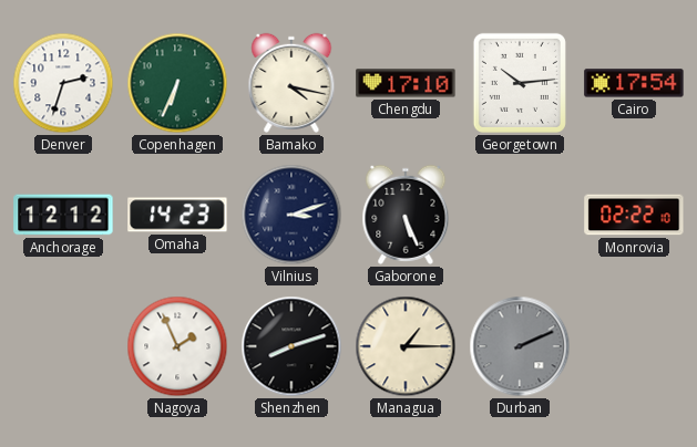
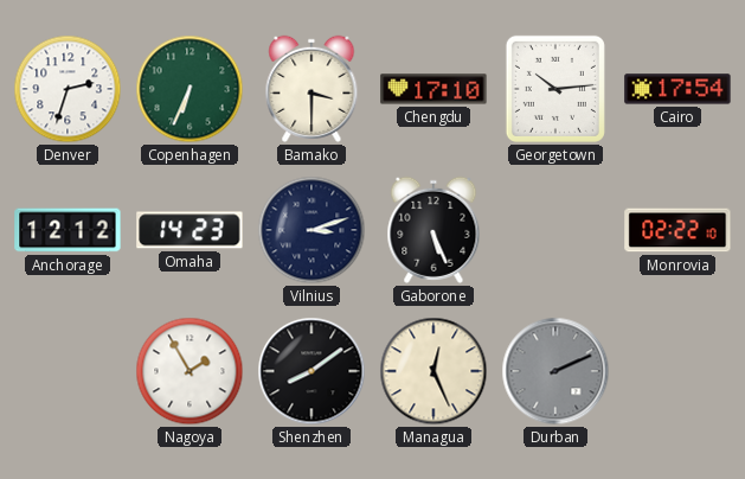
Bamako: 4:17 -> 3:30 (312, 89)
Nagoya: 1:56 -> 1:55 (190, 371)
Shenzhen: 8:12 -> 8:09 (312, 371)
Managua: 1:15 -> 12:26 (433, 371)
